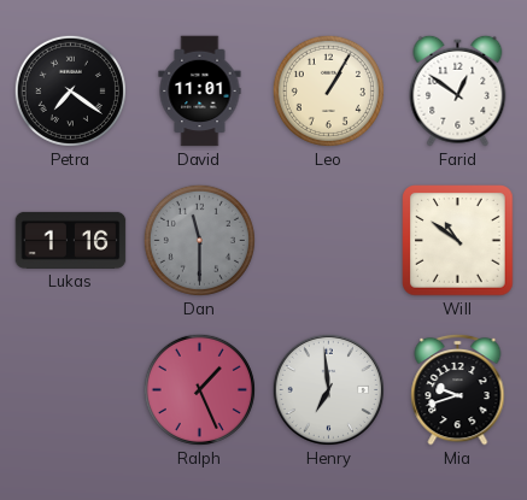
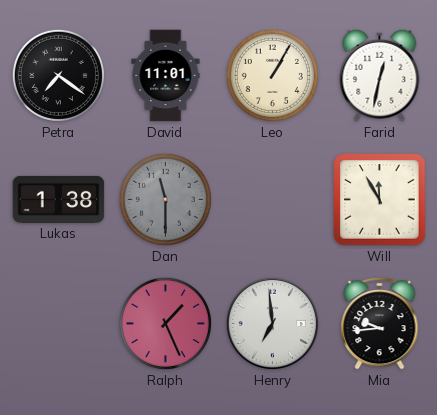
Farid: 12:51 -> 12:32 (380, 75)
Lukas: 1:16 -> 1:38 (59, 199)
Will: 10:51 -> 11:55 (380, 200)
Mia: 9:42 -> 9:44 (380, 323)
